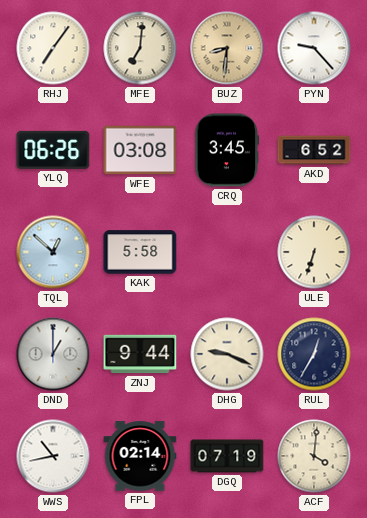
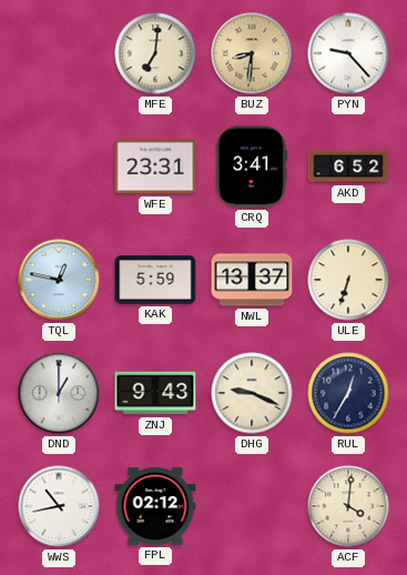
RHJ: 7:06 -> none (53, 48)
YLQ: 06:26 -> none (53, 150)
WFE: 03:08 -> 23:31 (155, 167)
CRQ: 3:45 -> 3:41 (252, 167)
TQL: 12:52 -> 12:47 (59, 280)
KAK: 5:58 -> 5:59 (155, 280)
NWL: none -> 13:37 (252, 280)
ZNJ: 9:44 -> 9:43 (155, 393)
FPL: 02:14 -> 02:12 (155, 506)
DGQ: 07:19 -> none (227, 456)
